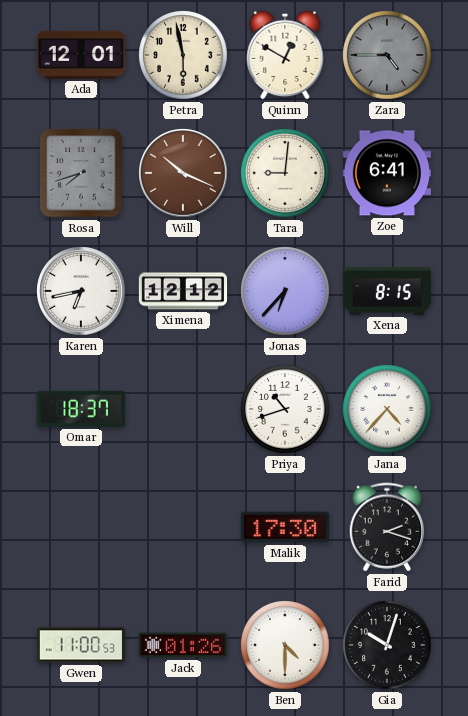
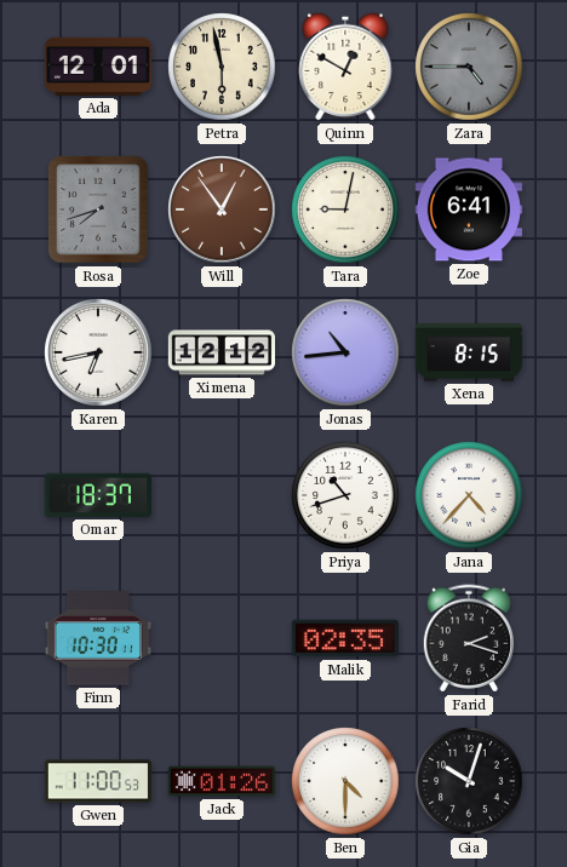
Will: 10:19 -> 12:54 (222, 209)
Tara: 9:01 -> 9:02 (345, 209)
Jonas: 6:37 -> 10:44 (345, 352)
Finn: none -> 10:30 (98, 638)
Malik: 17:30 -> 02:35 (344, 638)
